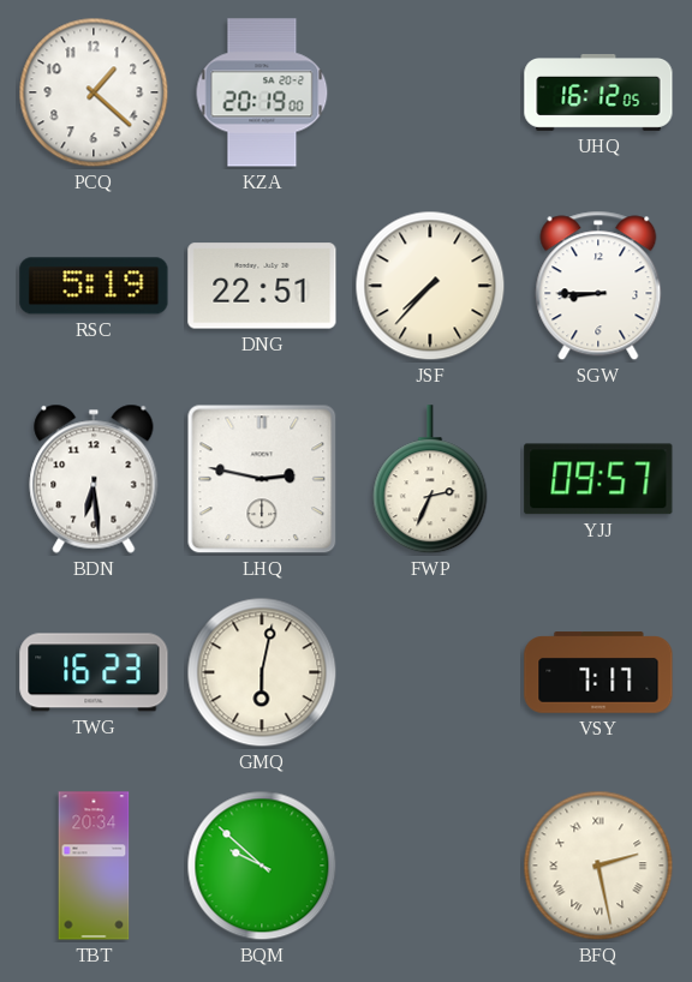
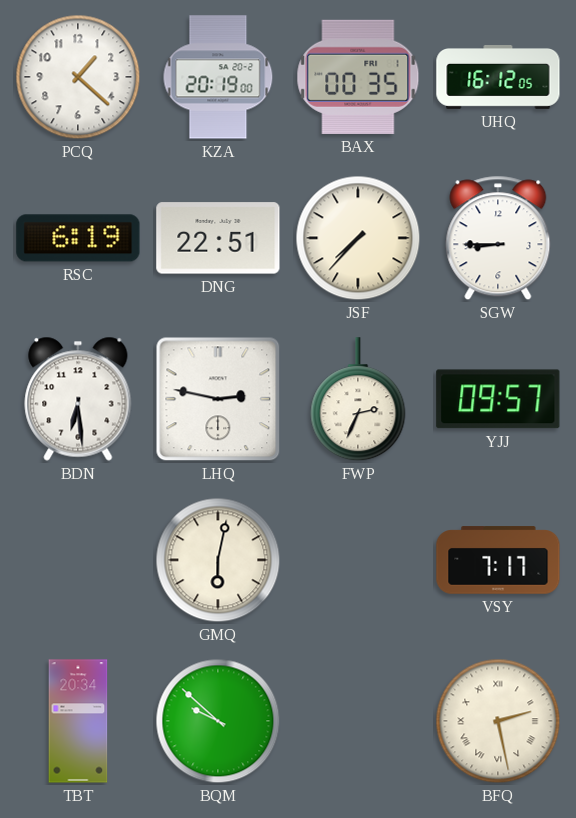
BAX: none -> 00:35 (358, 77)
RSC: 5:19 -> 6:19 (78, 238)
TWG: 16:23 -> none (94, 672)
